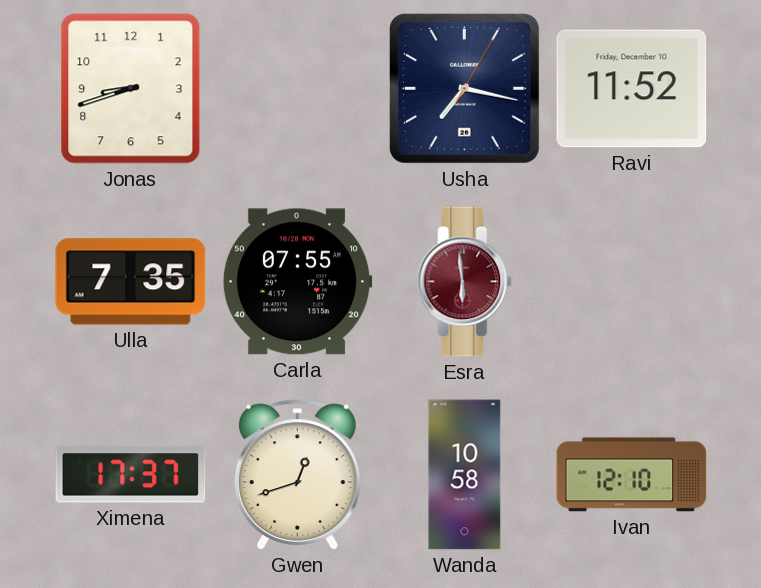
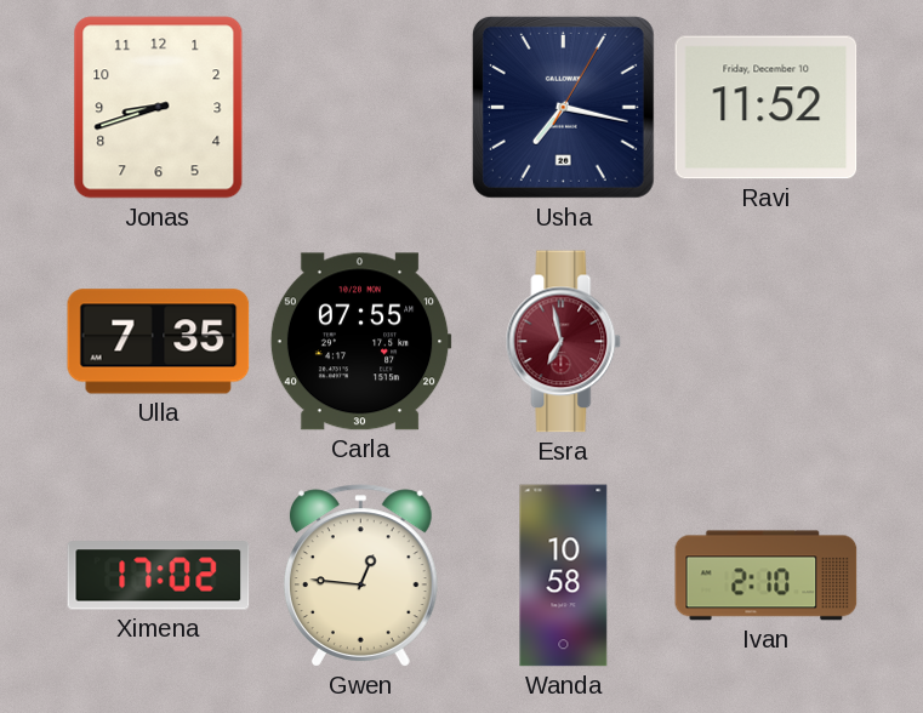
Esra: 5:59 -> 6:58 (564, 342)
Ximena: 17:37 -> 17:02 (159, 576)
Gwen: 12:42 -> 12:46 (360, 576)
Ivan: 12:10 -> 2:10 (767, 576)
